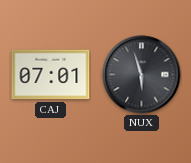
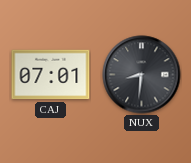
NUX: 5:57 -> 8:31 (142, 75)
